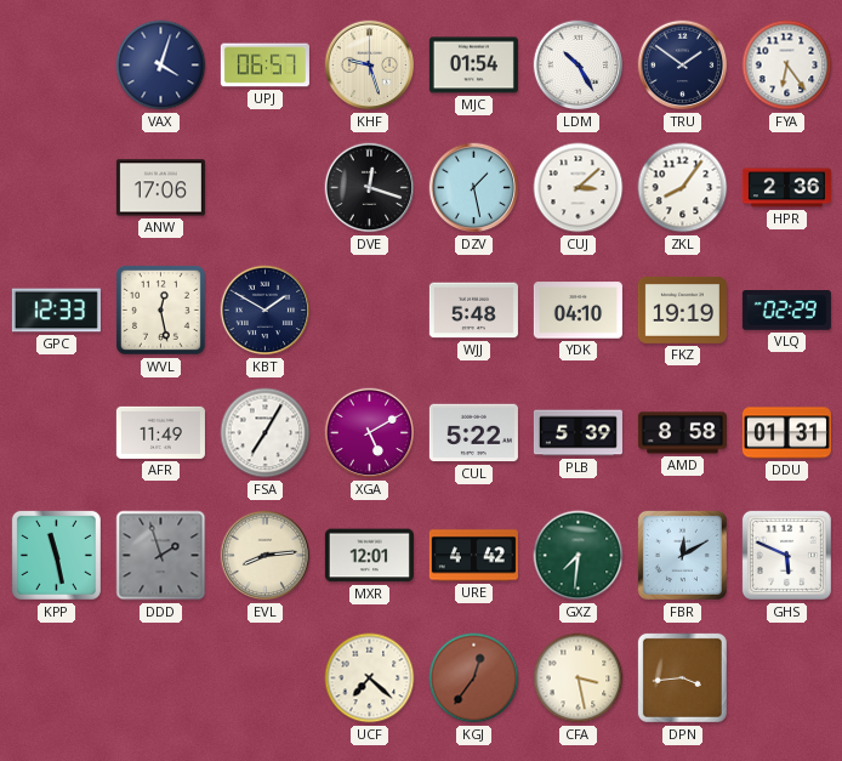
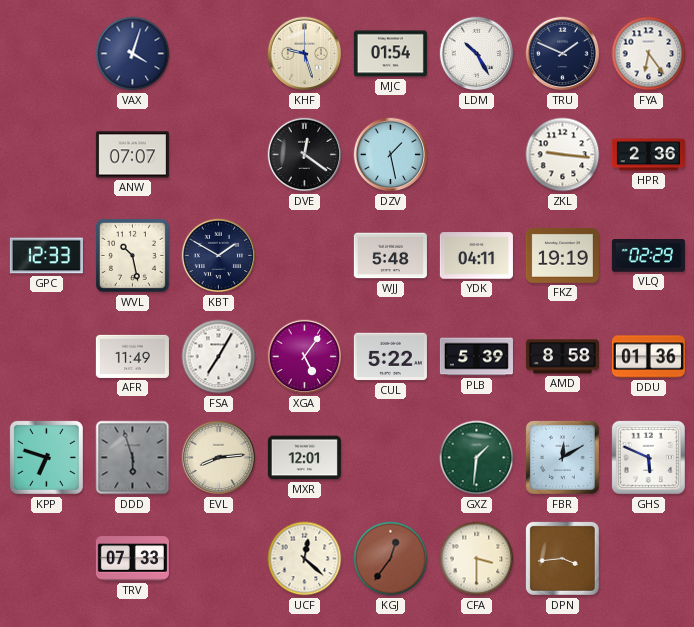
UPJ: 06:57 -> none (264, 66)
TRU: 1:51 -> 1:49 (563, 54)
ANW: 17:06 -> 07:07 (132, 155)
DVE: 12:18 -> 12:21 (305, 155)
CUJ: 3:08 -> none (579, 188)
ZKL: 8:06 -> 9:16 (563, 155)
WVL: 12:28 -> 10:28 (132, 255)
YDK: 04:10 -> 04:11 (476, 256)
XGA: 5:10 -> 5:06 (305, 357)
DDU: 01:31 -> 01:36 (648, 357)
KPP: 11:28 -> 6:48 (46, 457)
DDD: 1:57 -> 5:57 (133, 458)
URE: 4:42 -> none (473, 556)
GXZ: 7:31 -> 1:31 (477, 458)
TRV: none -> 07:33 (132, 559)
UCF: 7:22 -> 12:22 (305, 559)
CFA: 3:28 -> 3:30 (477, 559)
